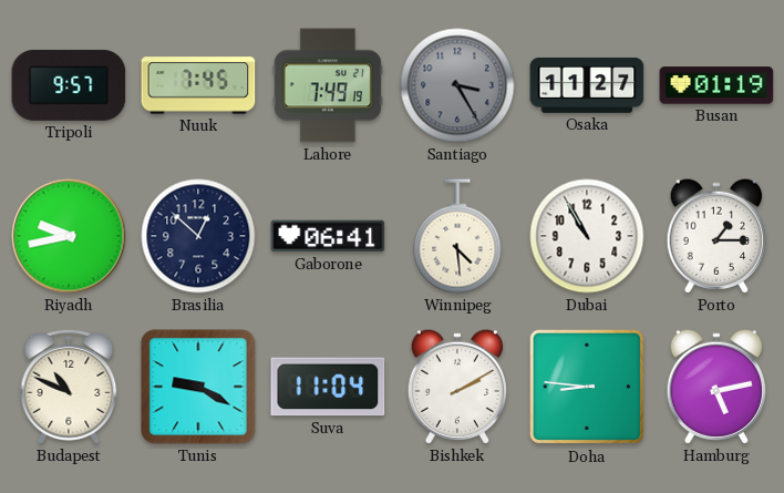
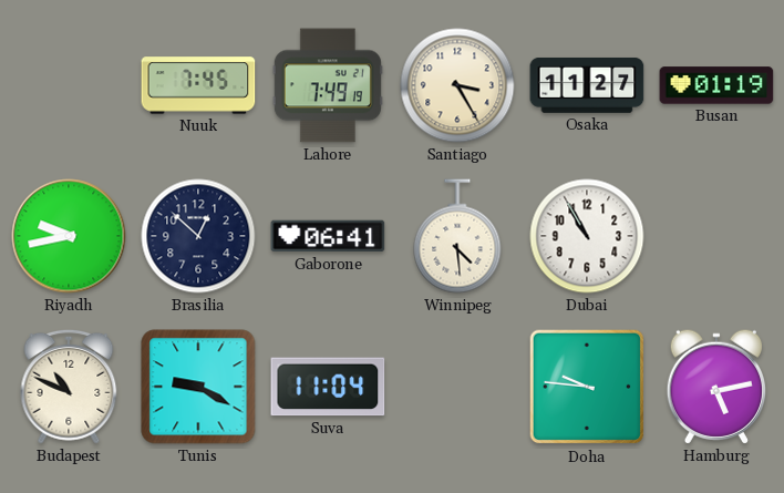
Tripoli: 9:57 -> none (69, 85)
Santiago dial: grey -> cream (457, 85)
Porto: 1:15 -> none (715, 236)
Bishkek: 2:10 -> none (456, 387)
Doha: 8:46 -> 9:46 (587, 387)
